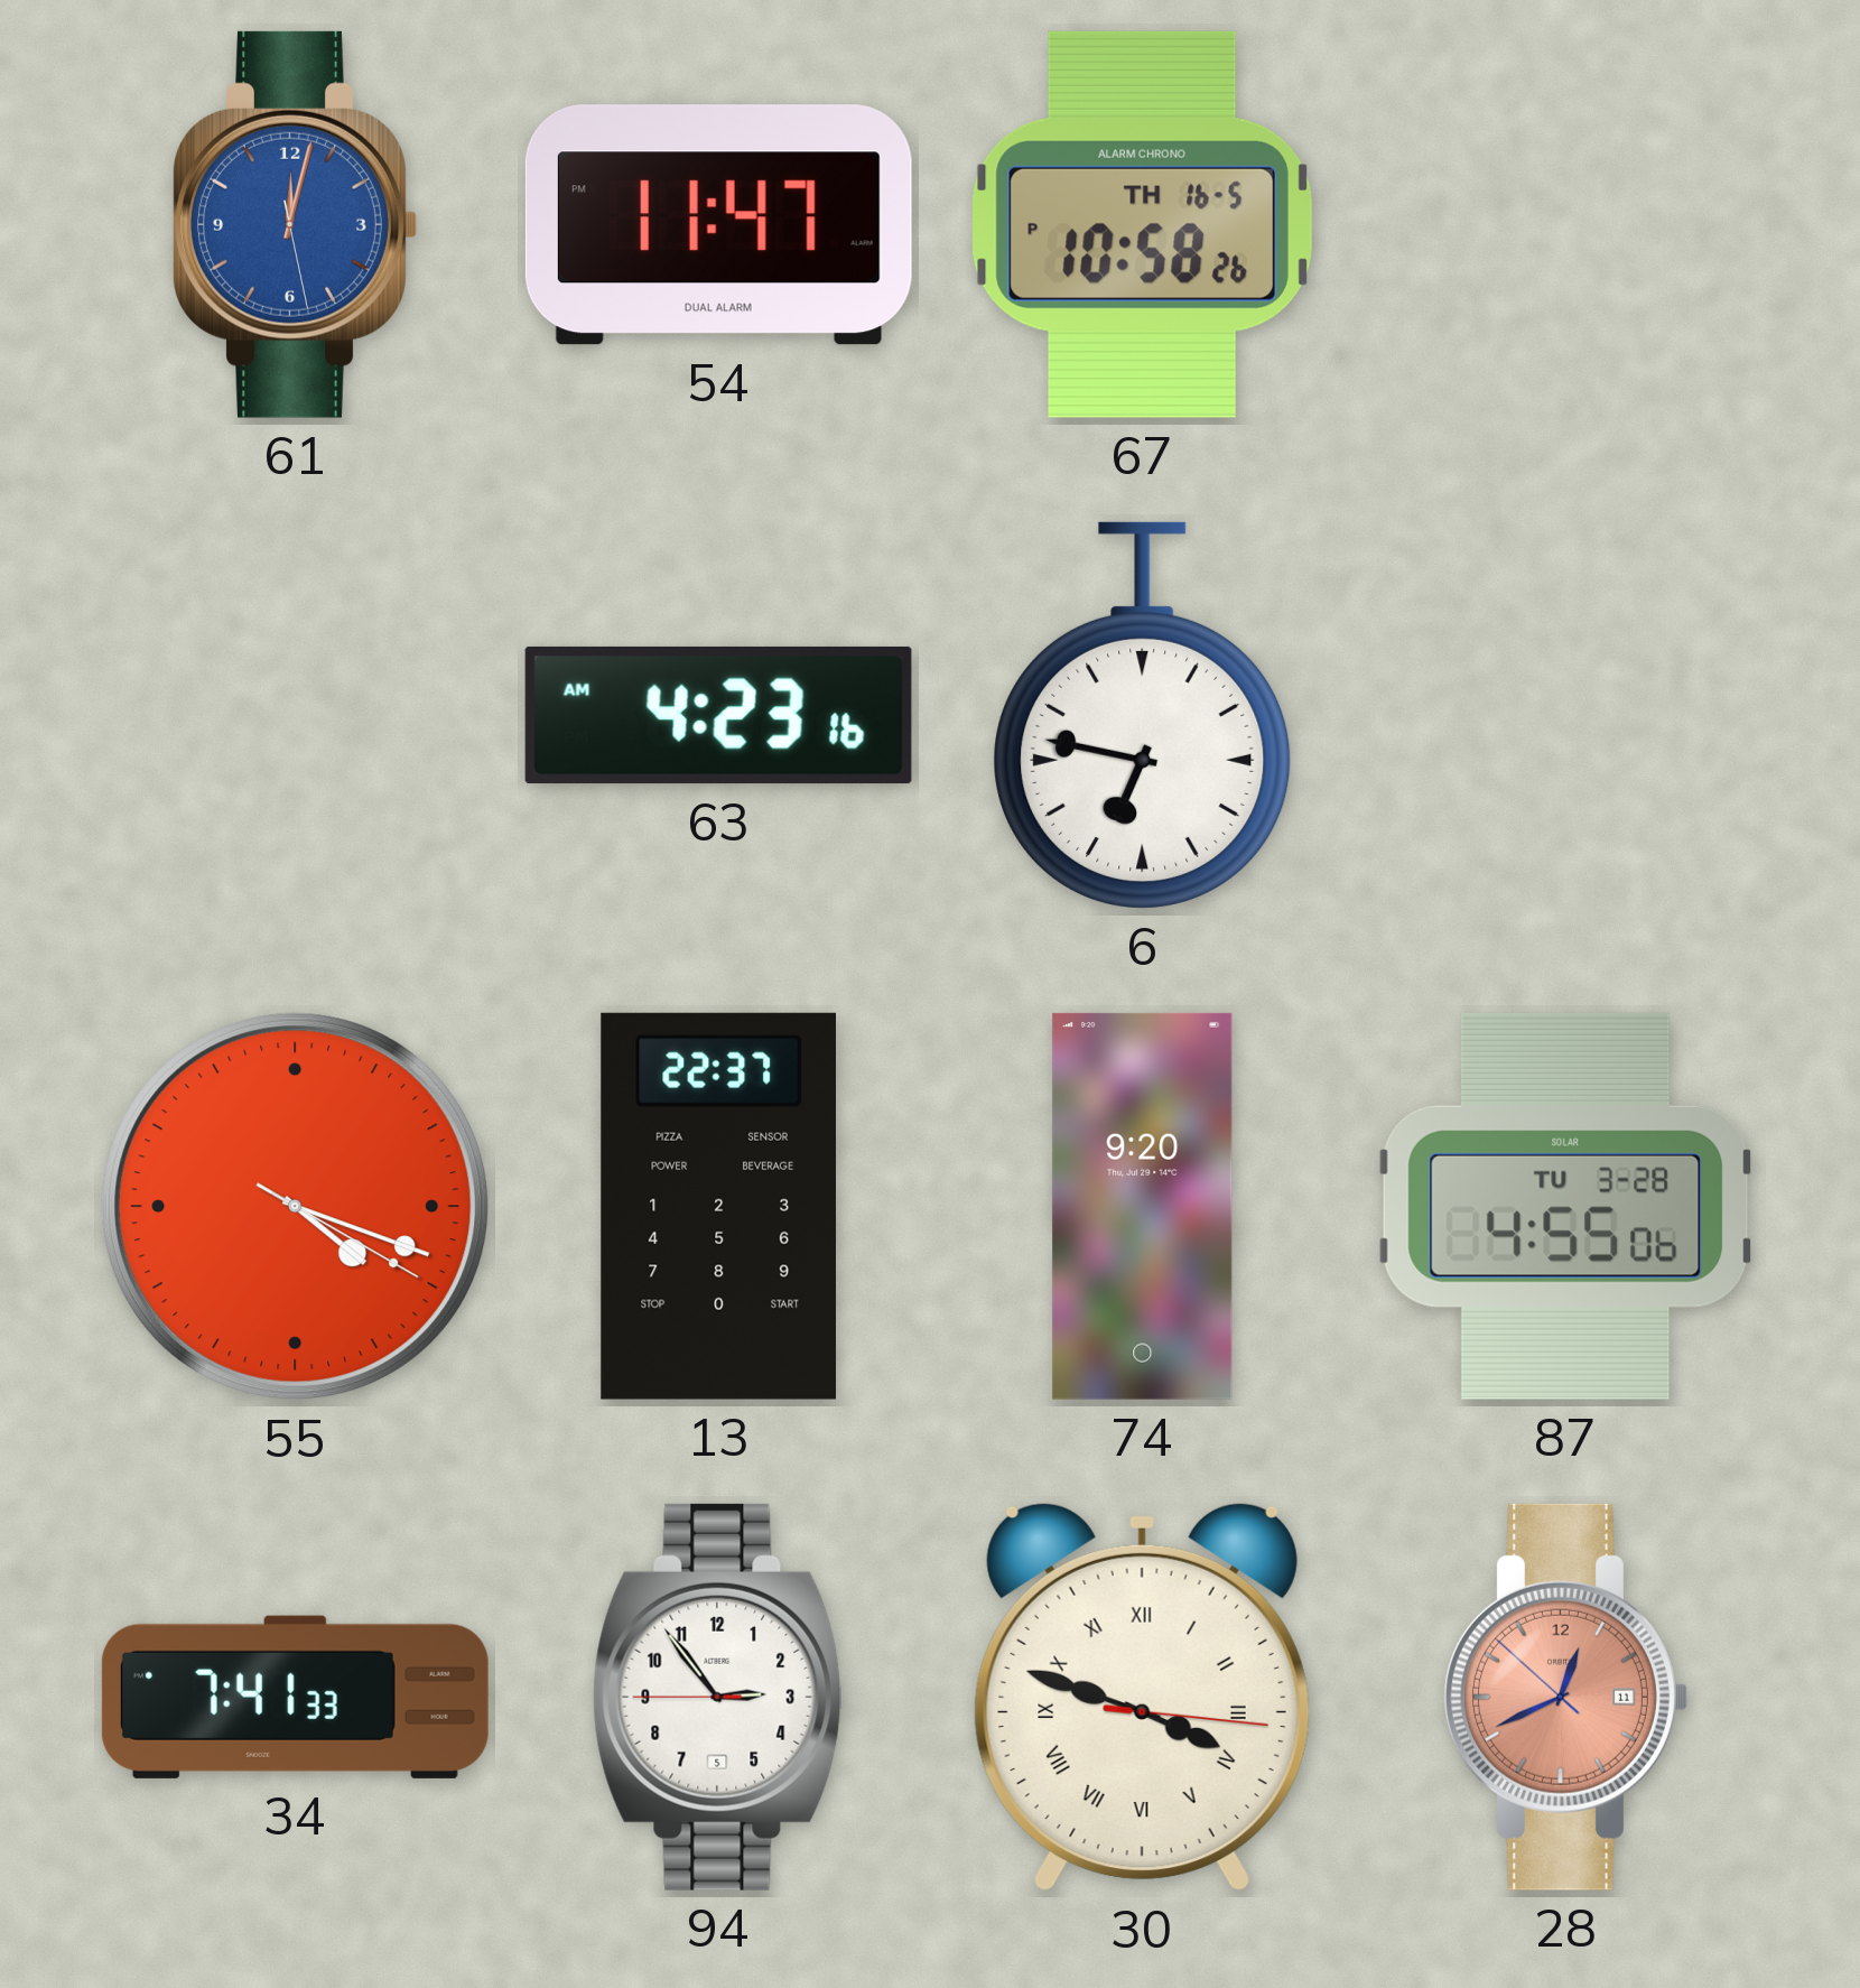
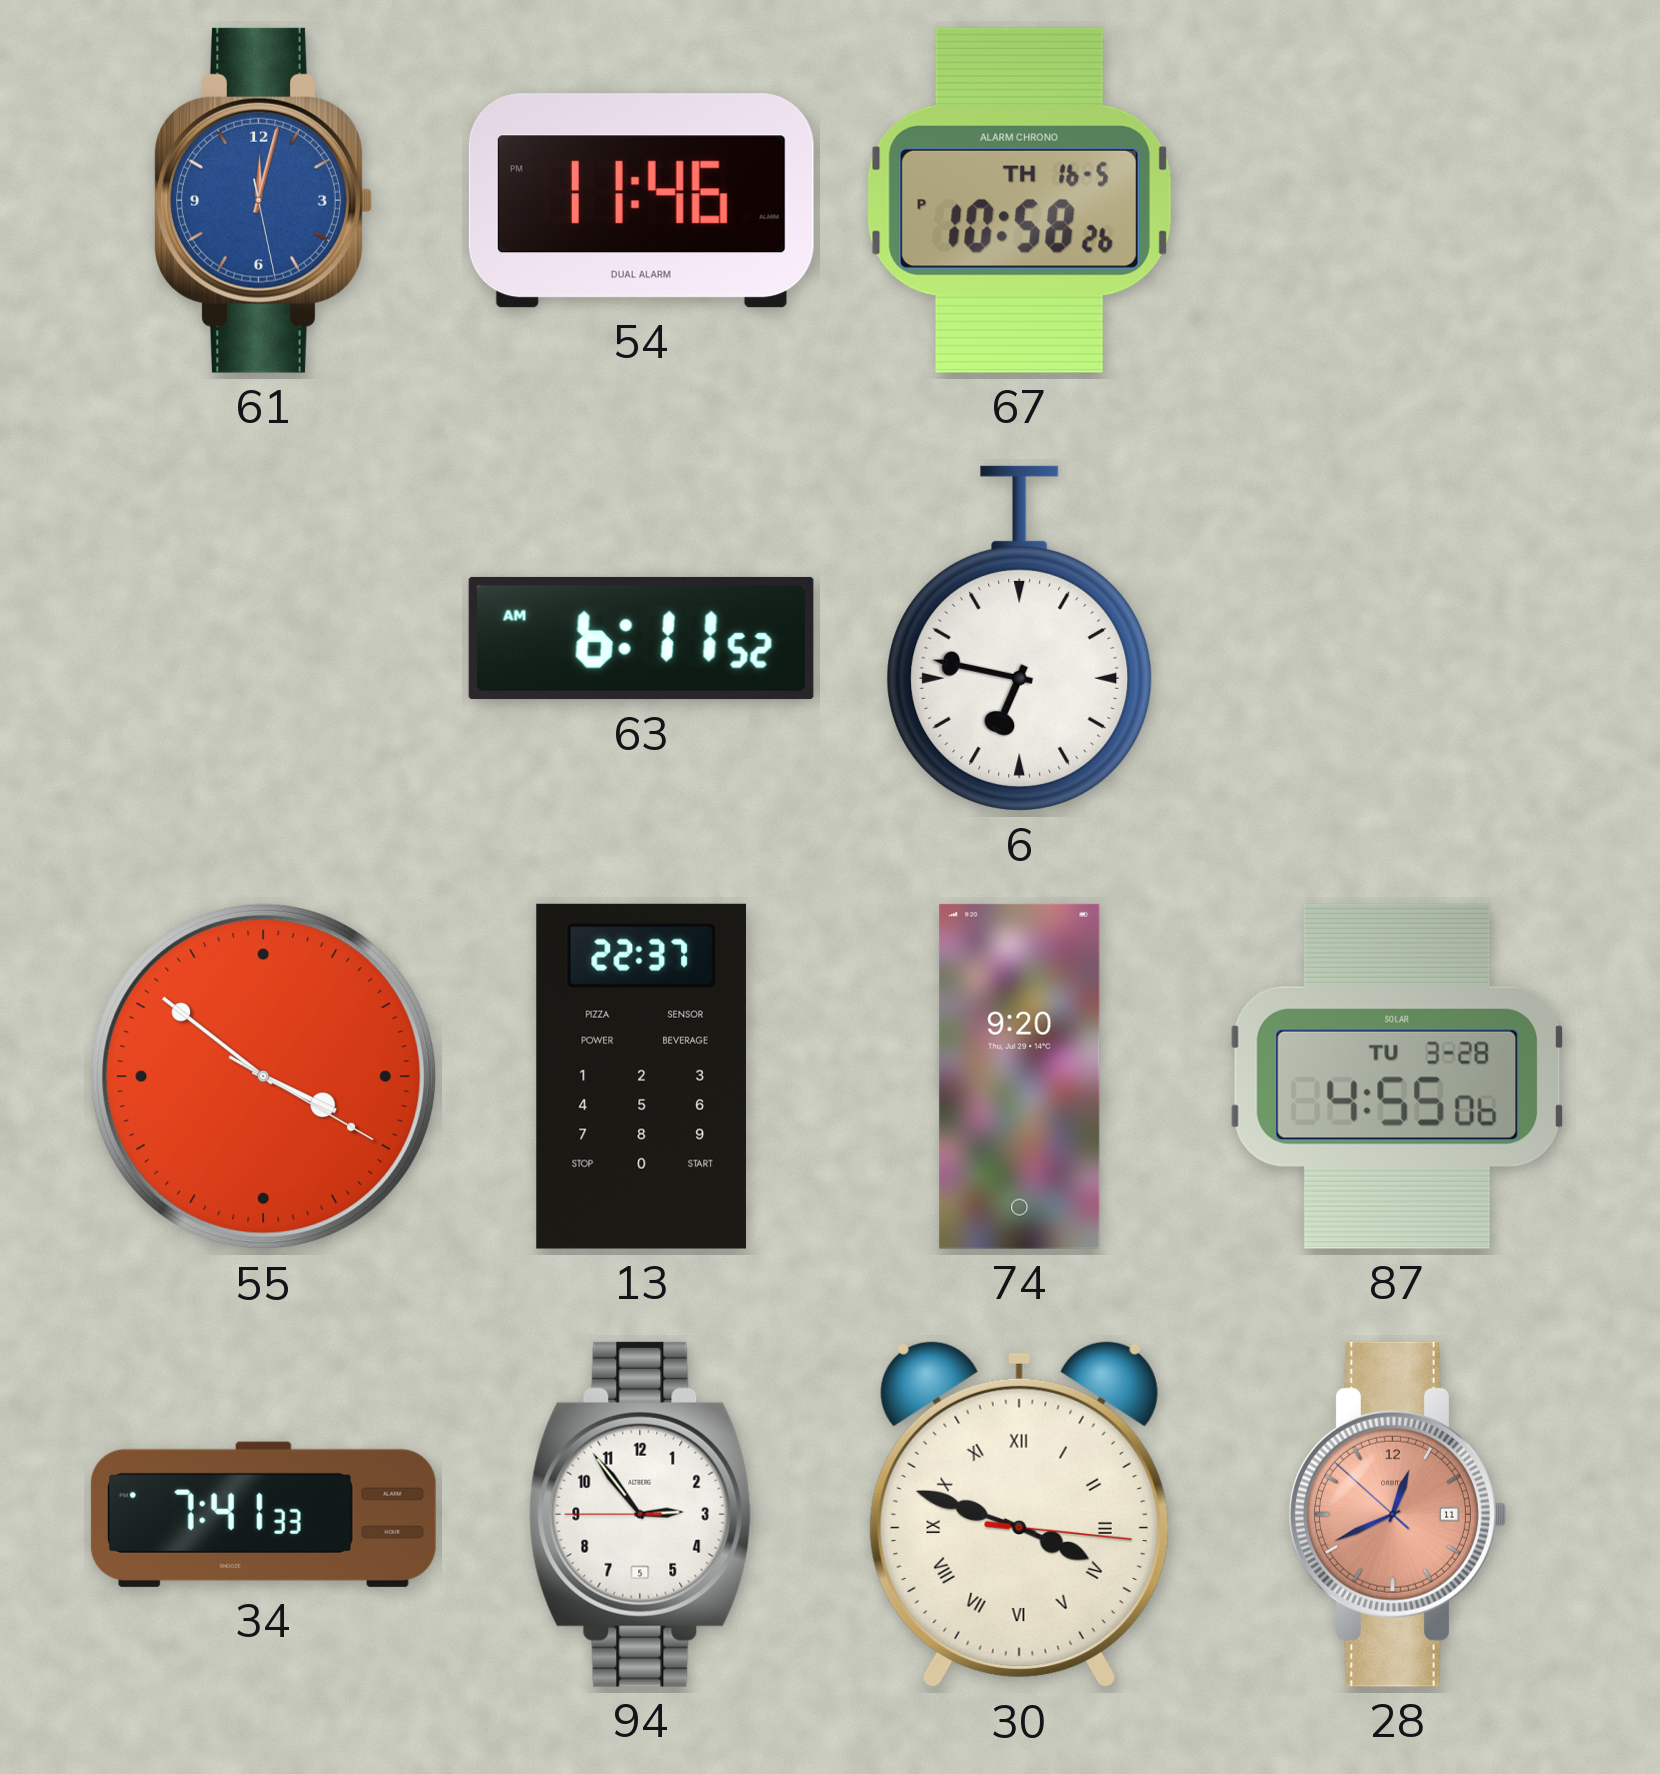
54: 11:47 -> 11:46 (641, 201)
63: 4:23 -> 6:11 (641, 638)
55: 4:18 -> 3:51 (264, 1077)
